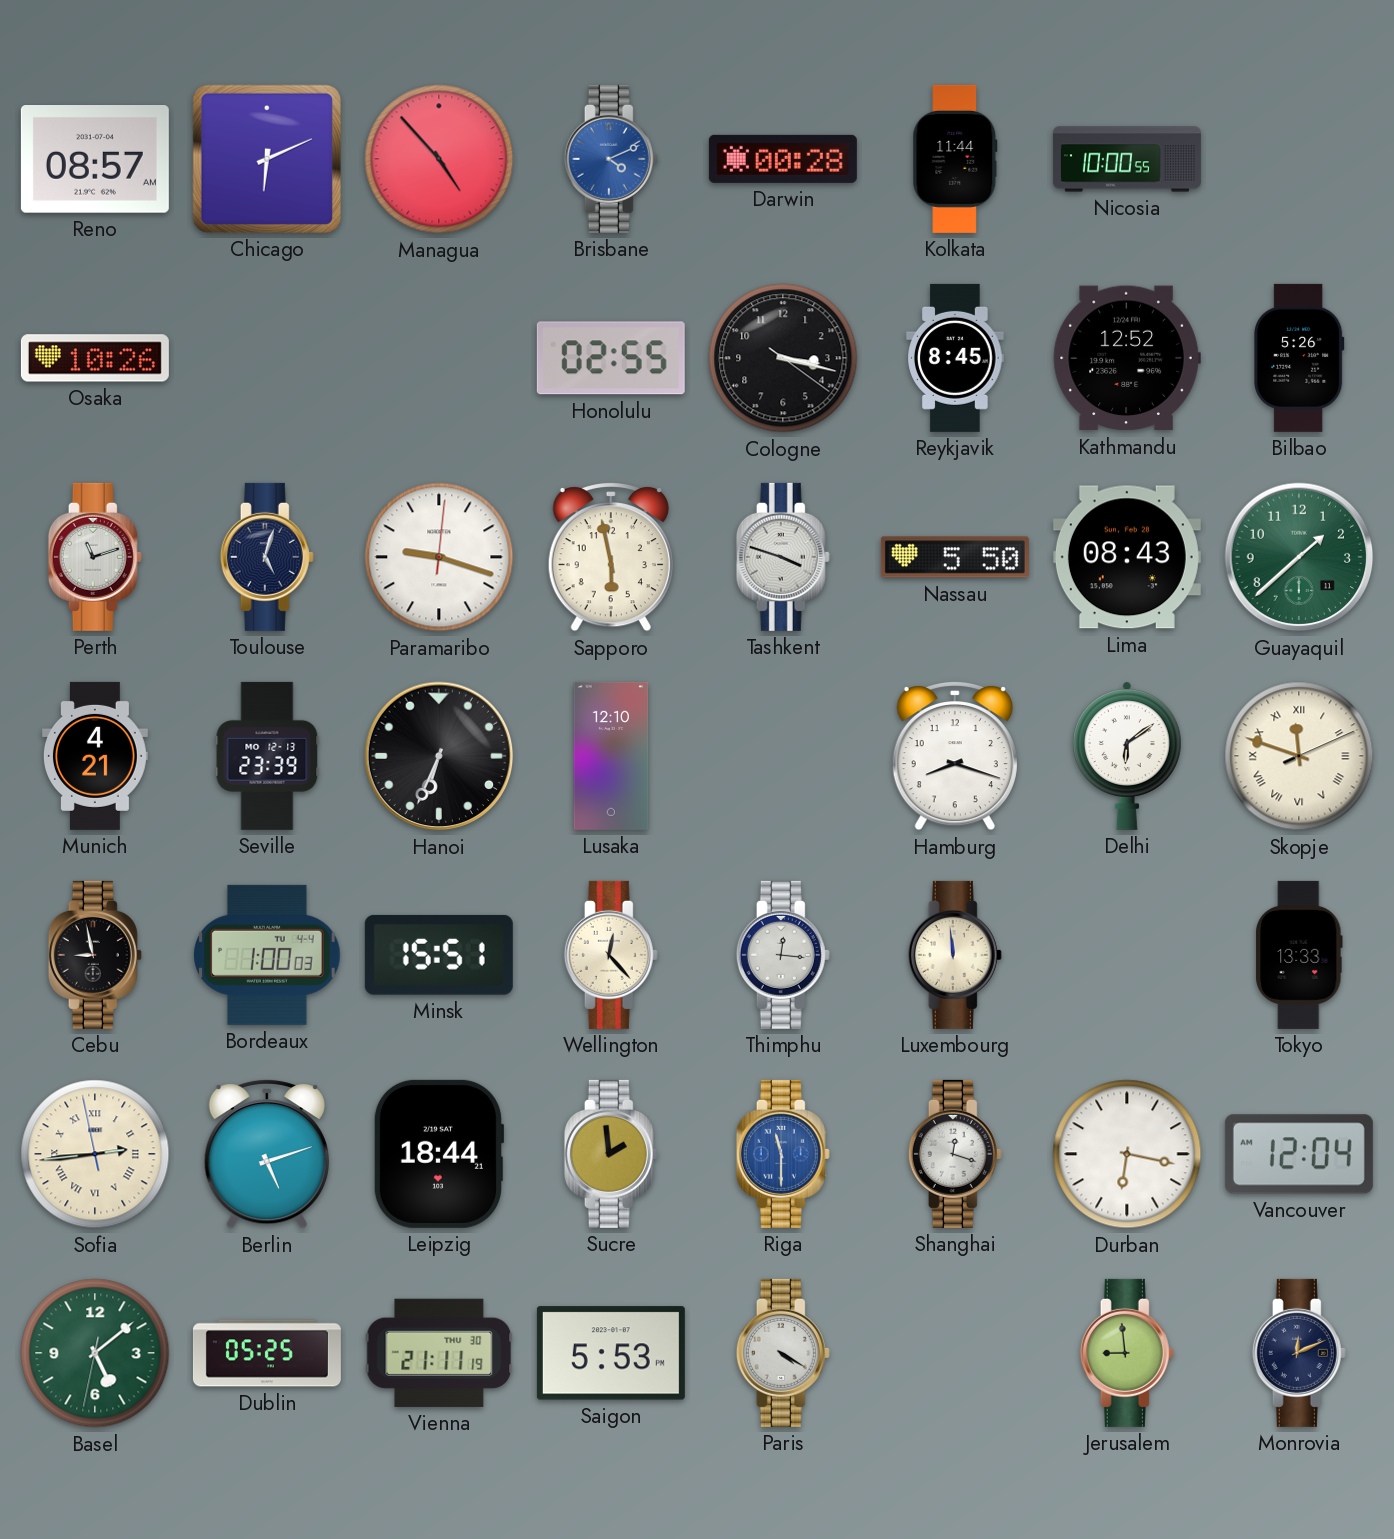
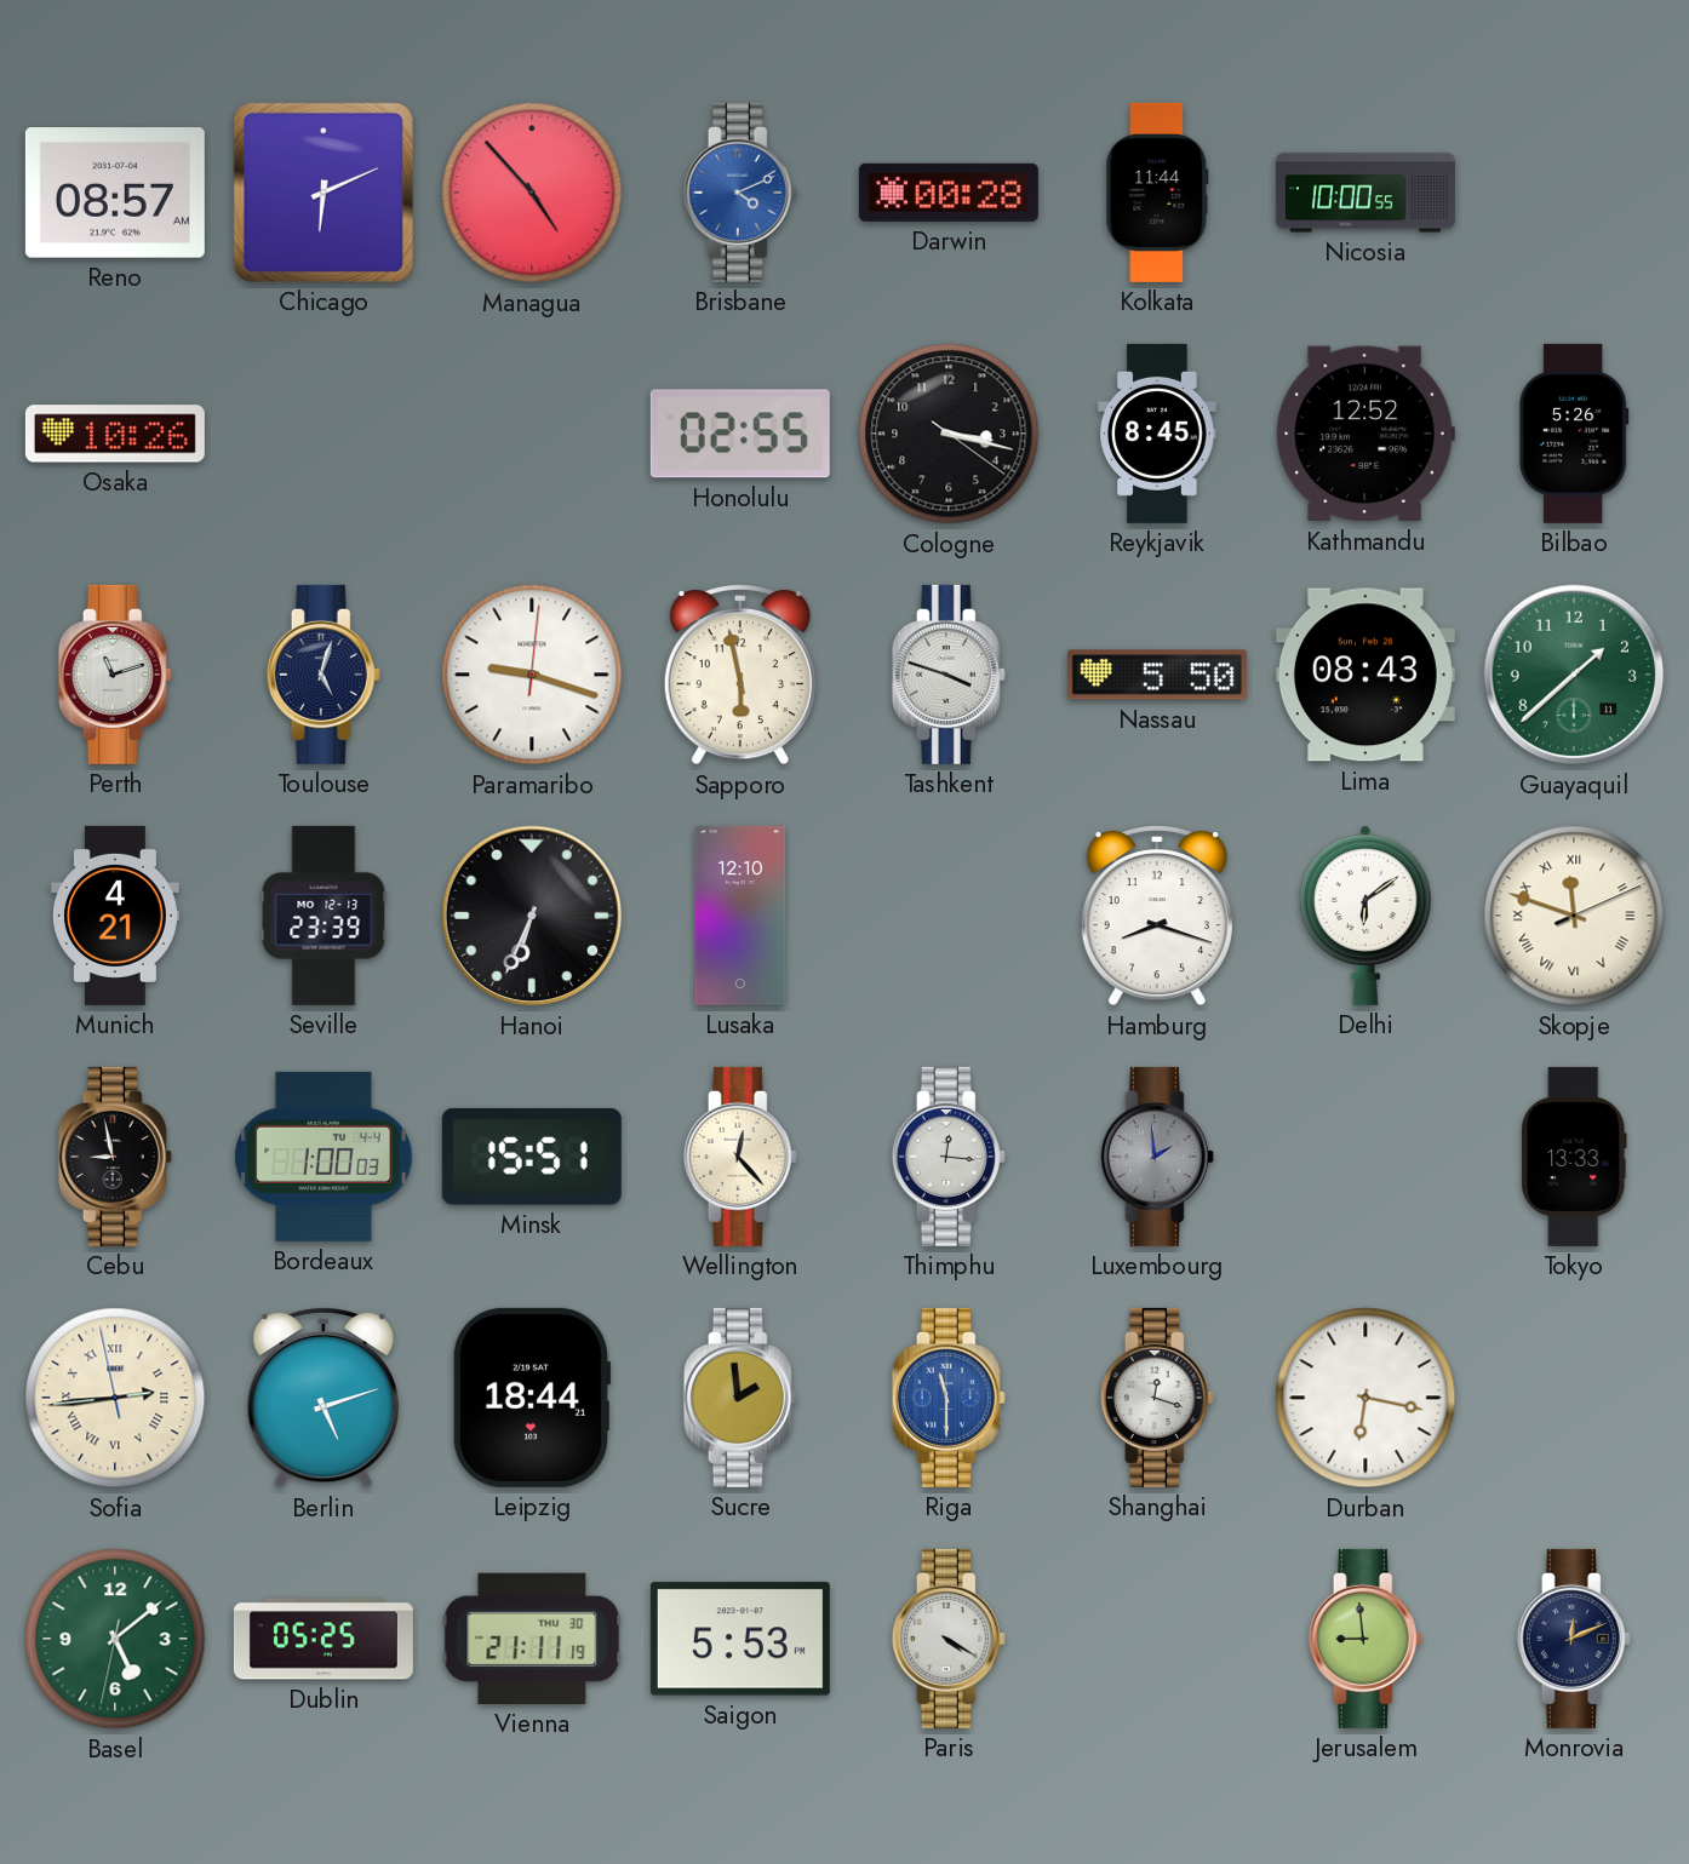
Luxembourg: 11:59 -> 1:59 (1157, 1157)
Luxembourg dial: cream -> grey (1157, 1157)
Vancouver: 12:04 -> none (1299, 1154)
